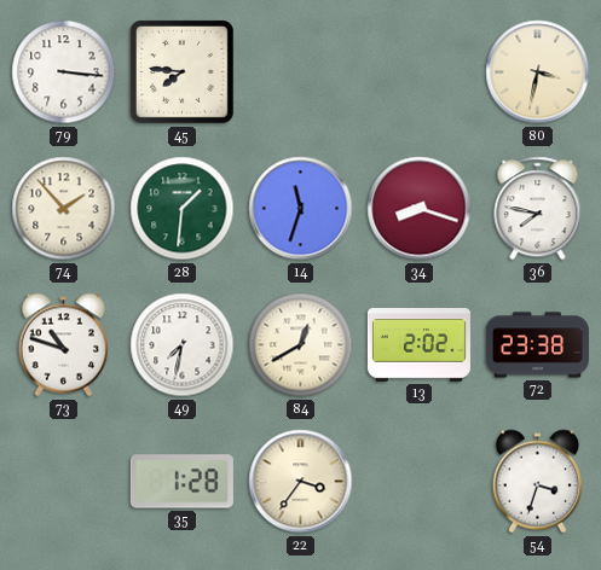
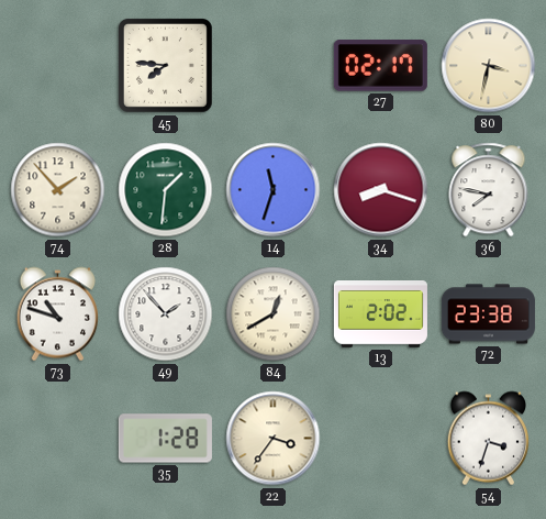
79: 3:16 -> none (64, 72)
27: none -> 02:17 (380, 66)
49: 7:32 -> 1:53 (166, 314)
